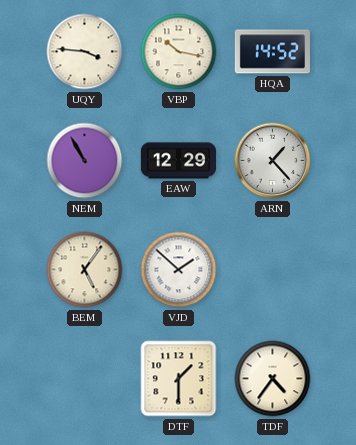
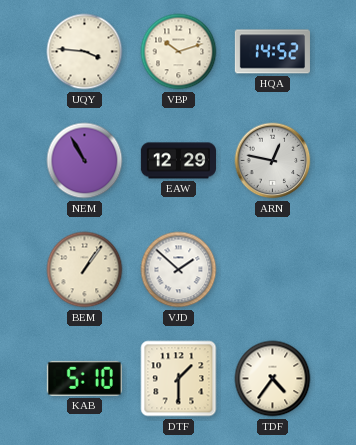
VBP: 10:17 -> 10:12 (179, 52)
ARN: 1:23 -> 12:47 (273, 161)
BEM: 5:06 -> 1:06 (85, 270)
KAB: none -> 5:10 (84, 378)
